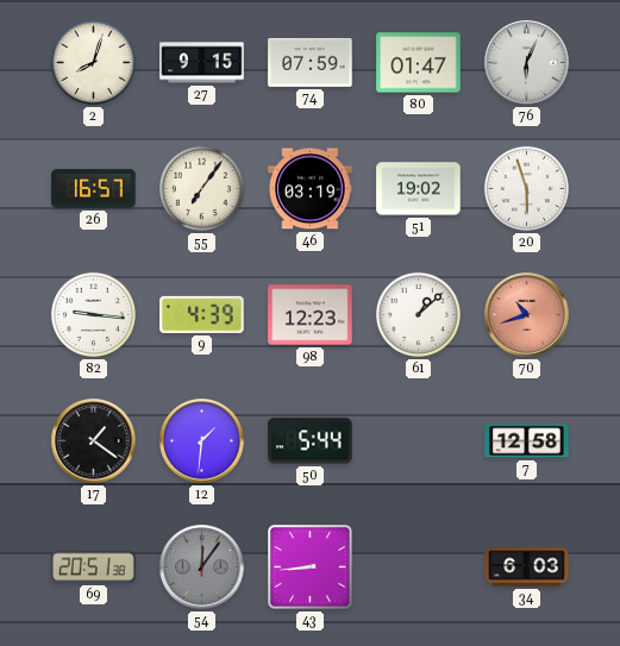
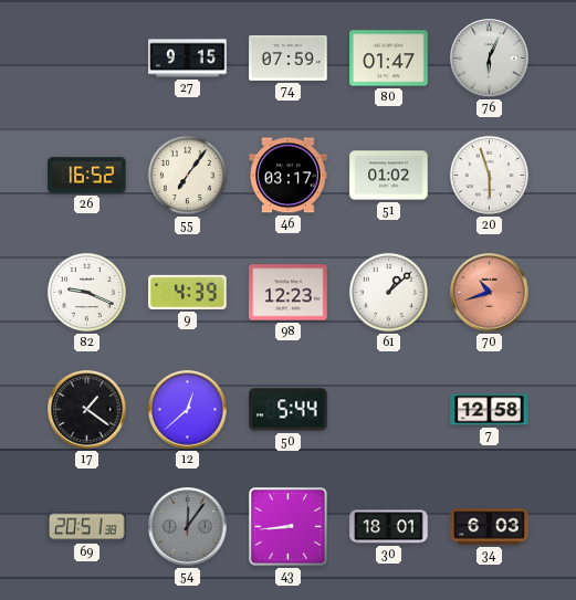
2: 8:03 -> none (93, 62)
26: 16:57 -> 16:52 (87, 176)
46: 03:19 -> 03:17 (289, 176)
51: 19:02 -> 01:02 (389, 176)
82: 9:16 -> 9:19 (86, 292)
12: 1:31 -> 12:38 (188, 410)
30: none -> 18:01 (389, 527)
